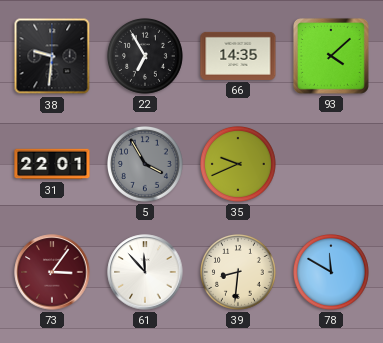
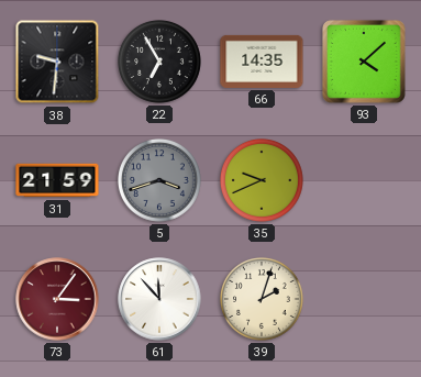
31: 22:01 -> 21:59 (57, 180)
5: 3:55 -> 3:42 (160, 181)
39: 8:31 -> 2:03 (263, 300)
78: 11:50 -> none (332, 273)
